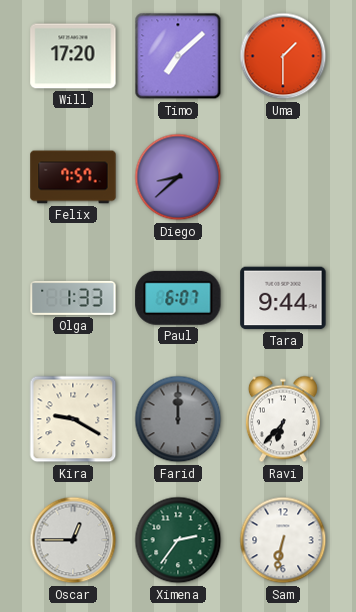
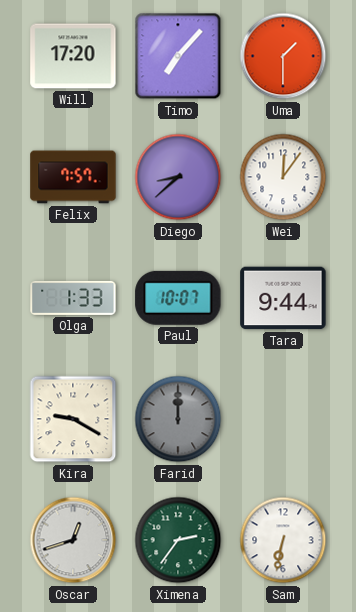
Timo: 7:08 -> 7:07 (178, 56)
Wei: none -> 12:06 (283, 177)
Paul: 6:07 -> 10:07 (178, 298)
Ravi: 6:37 -> none (283, 419)
Oscar: 12:45 -> 12:42 (73, 540)
